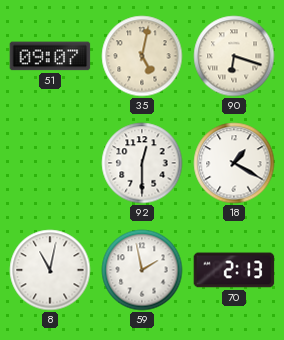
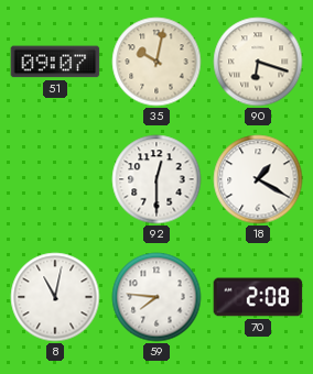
35: 5:02 -> 10:02 (156, 62)
59: 1:58 -> 7:46 (156, 297)
70: 2:13 -> 2:08 (258, 297)
